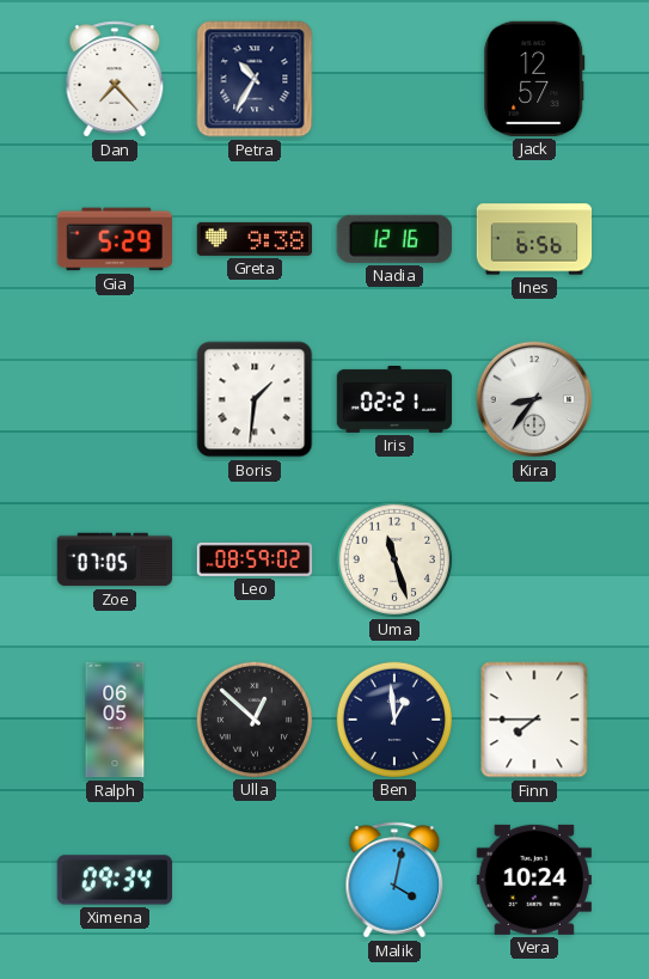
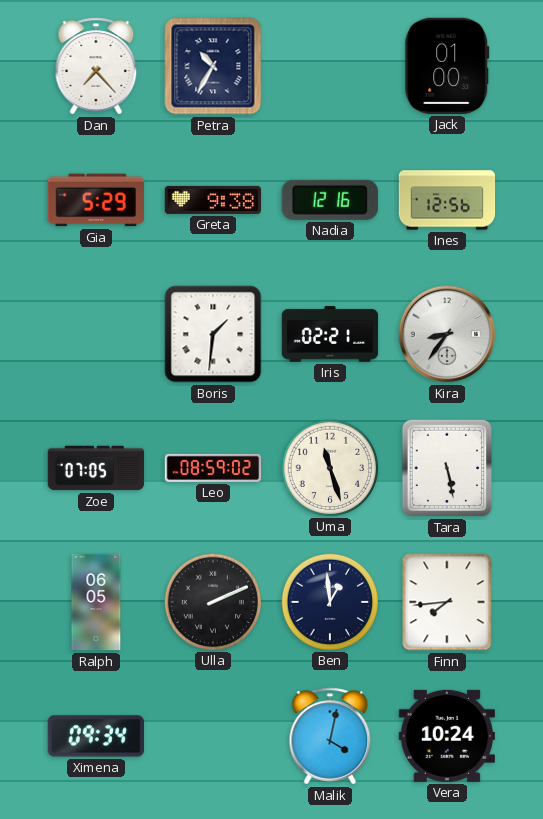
Jack: 12:57 -> 01:00 (447, 66)
Ines: 6:56 -> 12:56 (447, 200)
Tara: none -> 5:28 (447, 468)
Ulla: 12:52 -> 2:11 (212, 601)
Finn: 7:45 -> 7:44 (447, 602)
